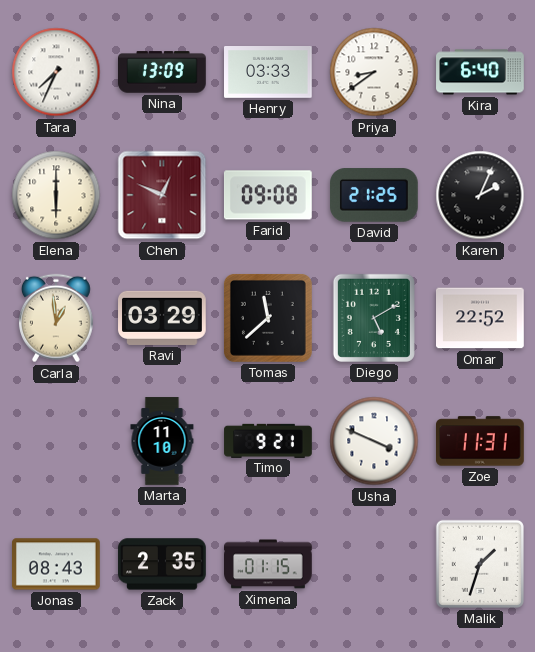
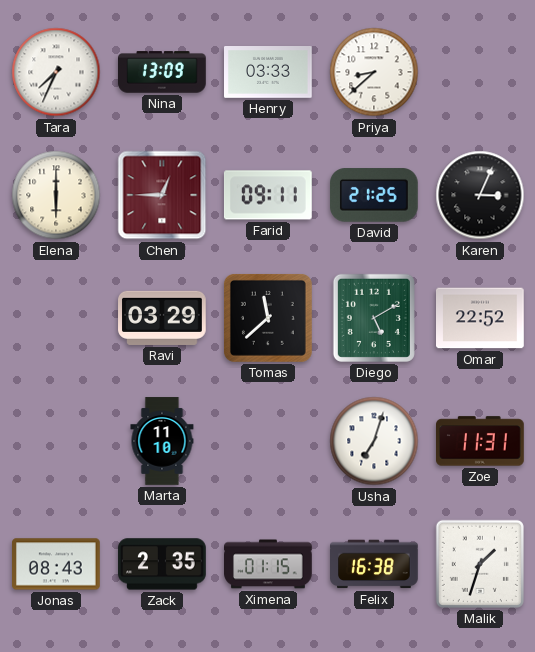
Priya: 8:39 -> 8:38 (374, 72)
Kira: 6:40 -> none (480, 72)
Chen: 12:49 -> 12:45 (162, 195)
Farid: 09:08 -> 09:11 (268, 195)
Karen: 2:04 -> 3:04 (480, 195)
Carla: 12:59 -> none (56, 318)
Timo: 9:21 -> none (268, 440)
Usha: 3:49 -> 7:03 (374, 441)
Felix: none -> 16:38 (375, 564)
